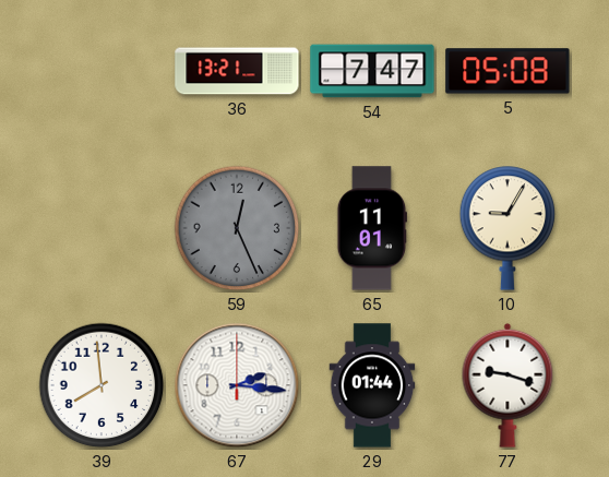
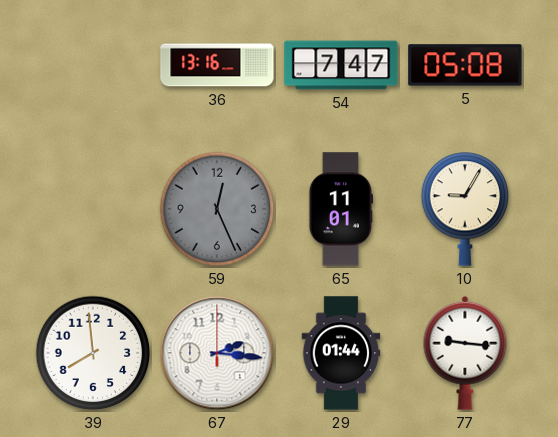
36: 13:21 -> 13:16 (217, 65)
77: 9:18 -> 9:16 (465, 353)
